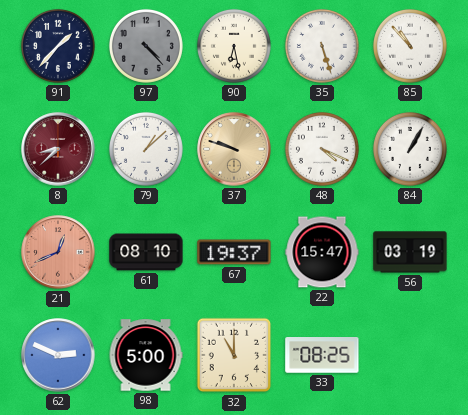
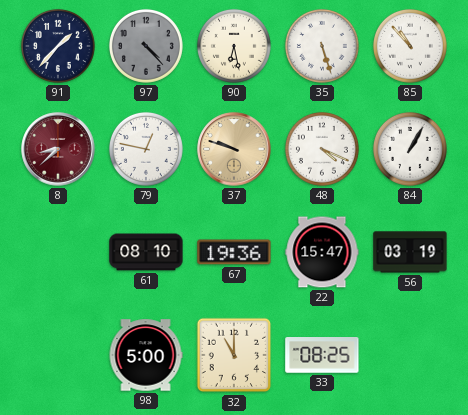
79: 1:08 -> 12:47 (146, 149)
21: 12:41 -> none (58, 252)
67: 19:37 -> 19:36 (234, 252)
62: 2:49 -> none (58, 355)
